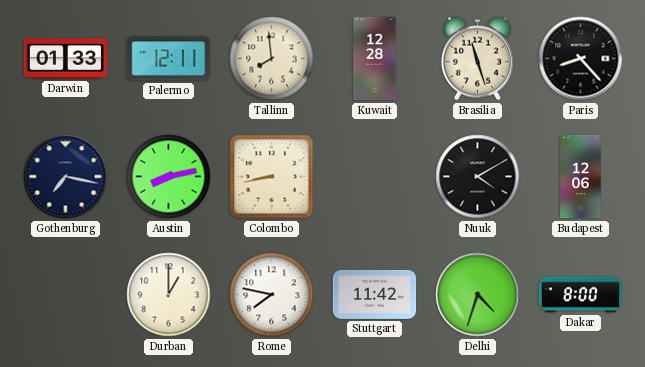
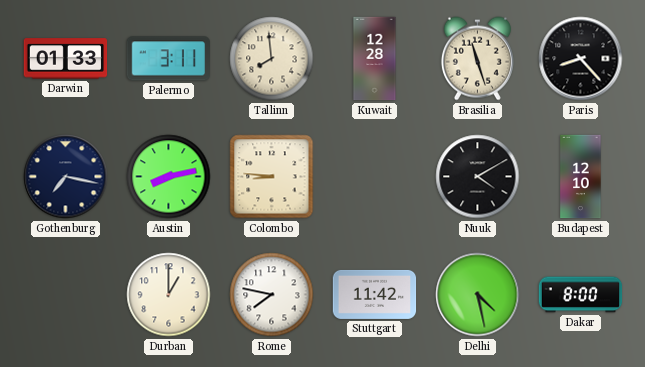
Palermo: 12:11 -> 3:11 (168, 59)
Colombo: 8:43 -> 8:46 (272, 177)
Budapest: 12:06 -> 12:10 (581, 177)
Delhi: 4:33 -> 4:28 (478, 295)
